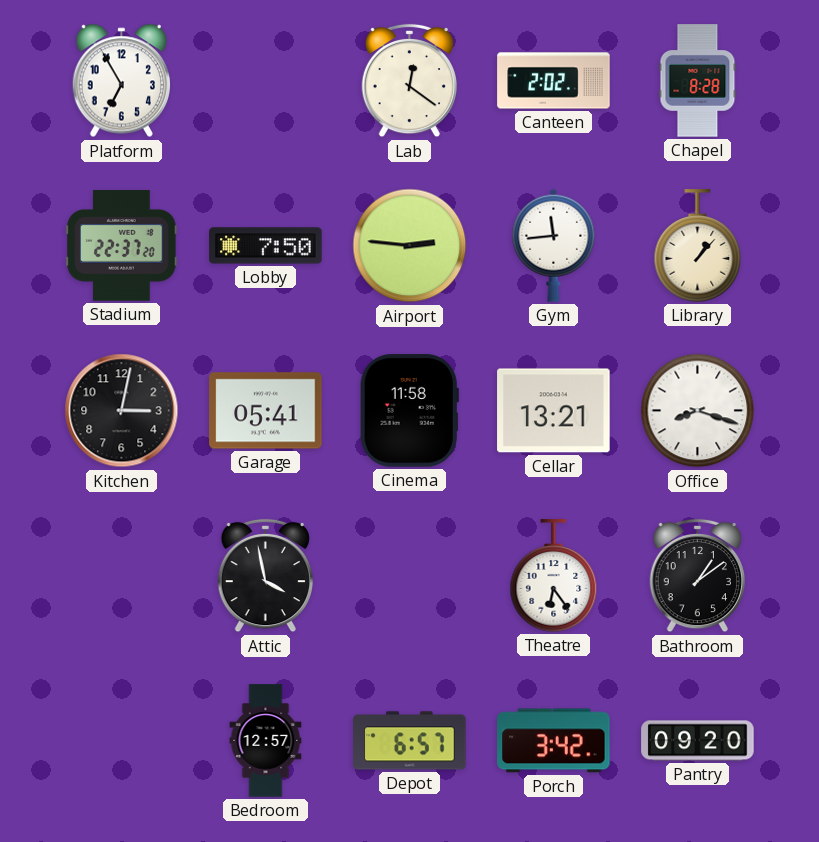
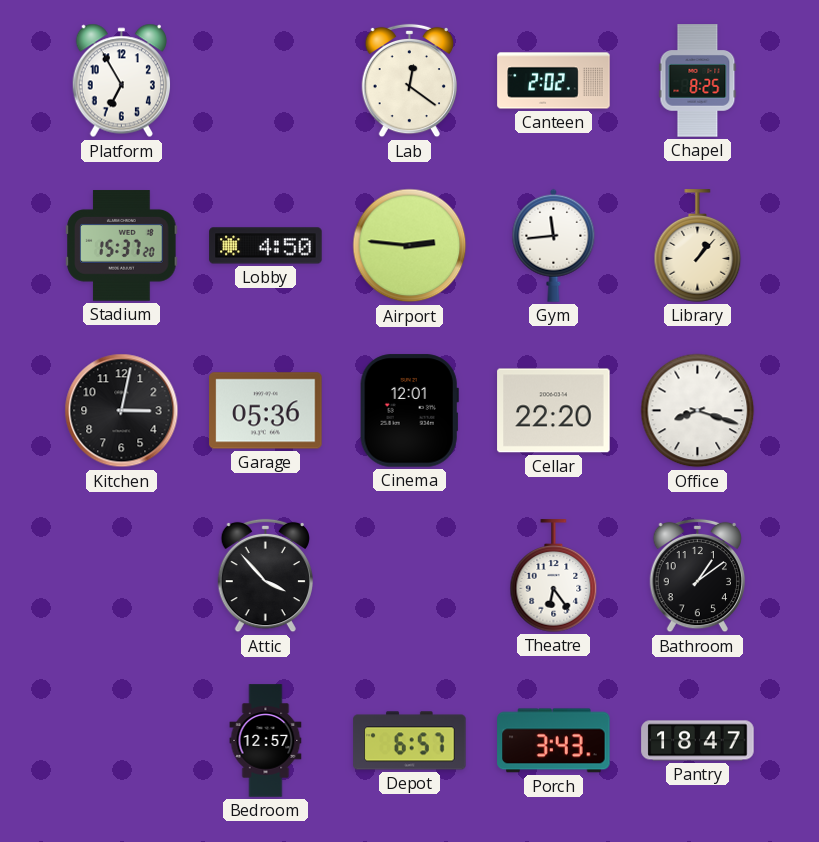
Chapel: 8:28 -> 8:25 (698, 81)
Stadium: 22:37 -> 15:37 (122, 246)
Lobby: 7:50 -> 4:50 (266, 246)
Garage: 05:41 -> 05:36 (266, 411)
Cinema: 11:58 -> 12:01 (409, 411)
Cellar: 13:21 -> 22:20 (554, 411)
Attic: 3:58 -> 3:53 (265, 576)
Porch: 3:42 -> 3:43 (554, 741)
Pantry: 09:20 -> 18:47 (698, 741)
